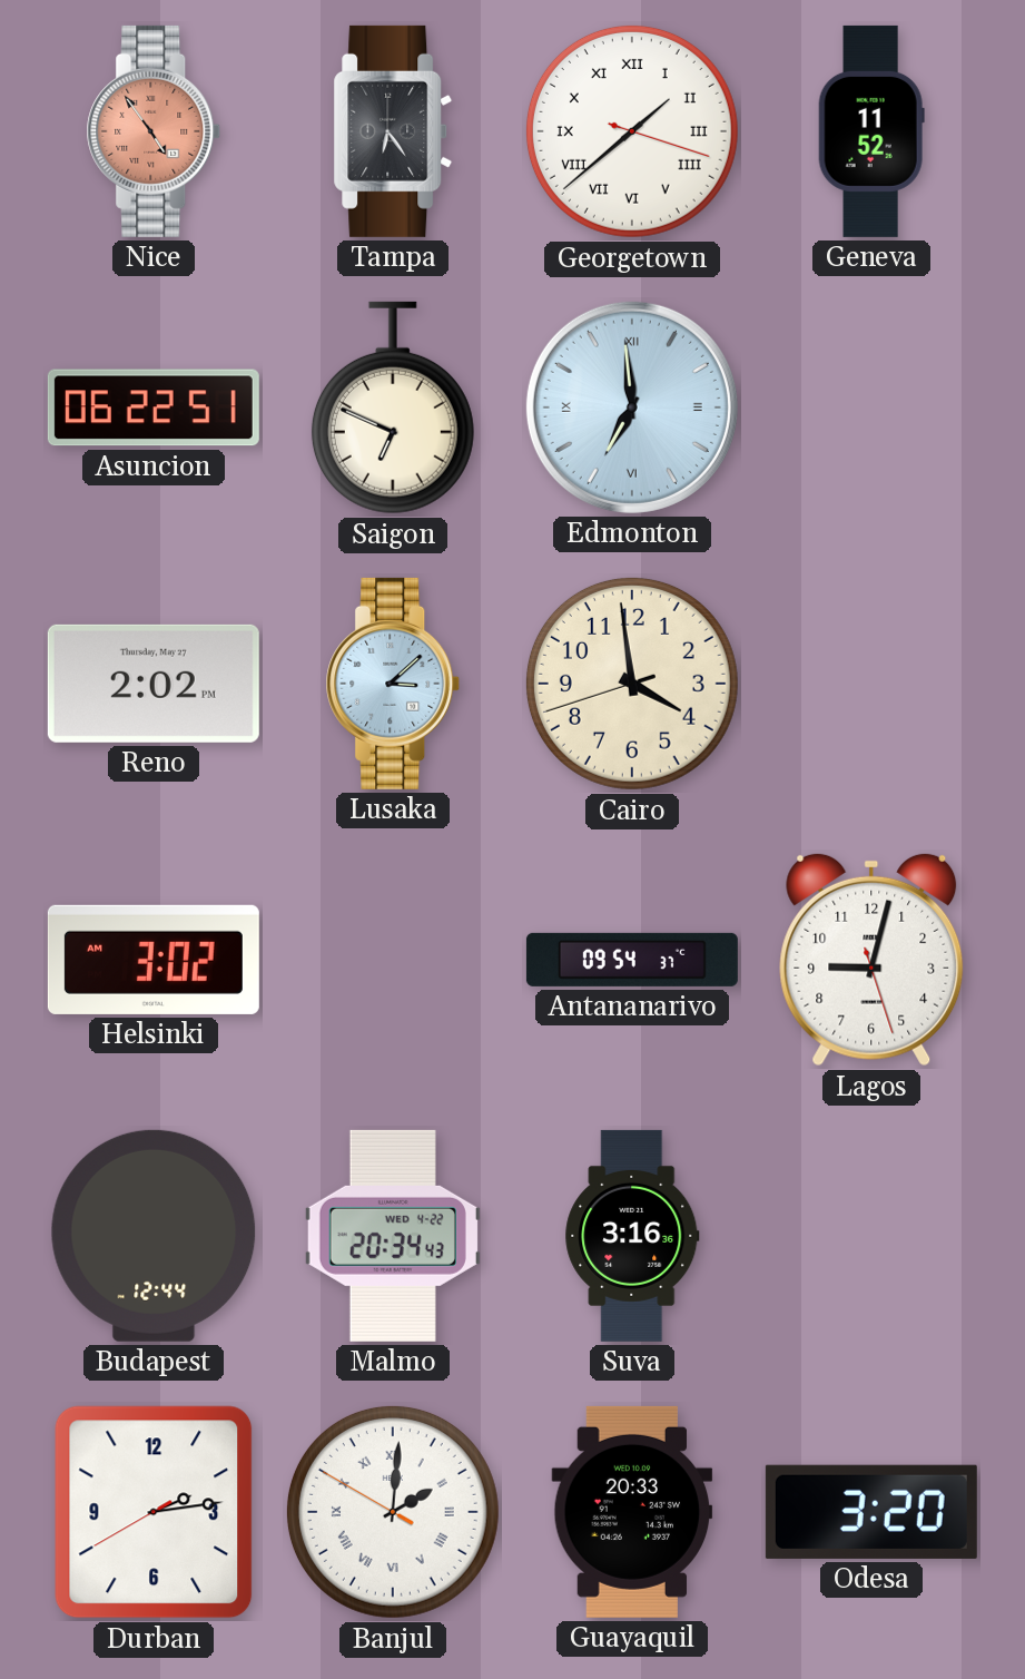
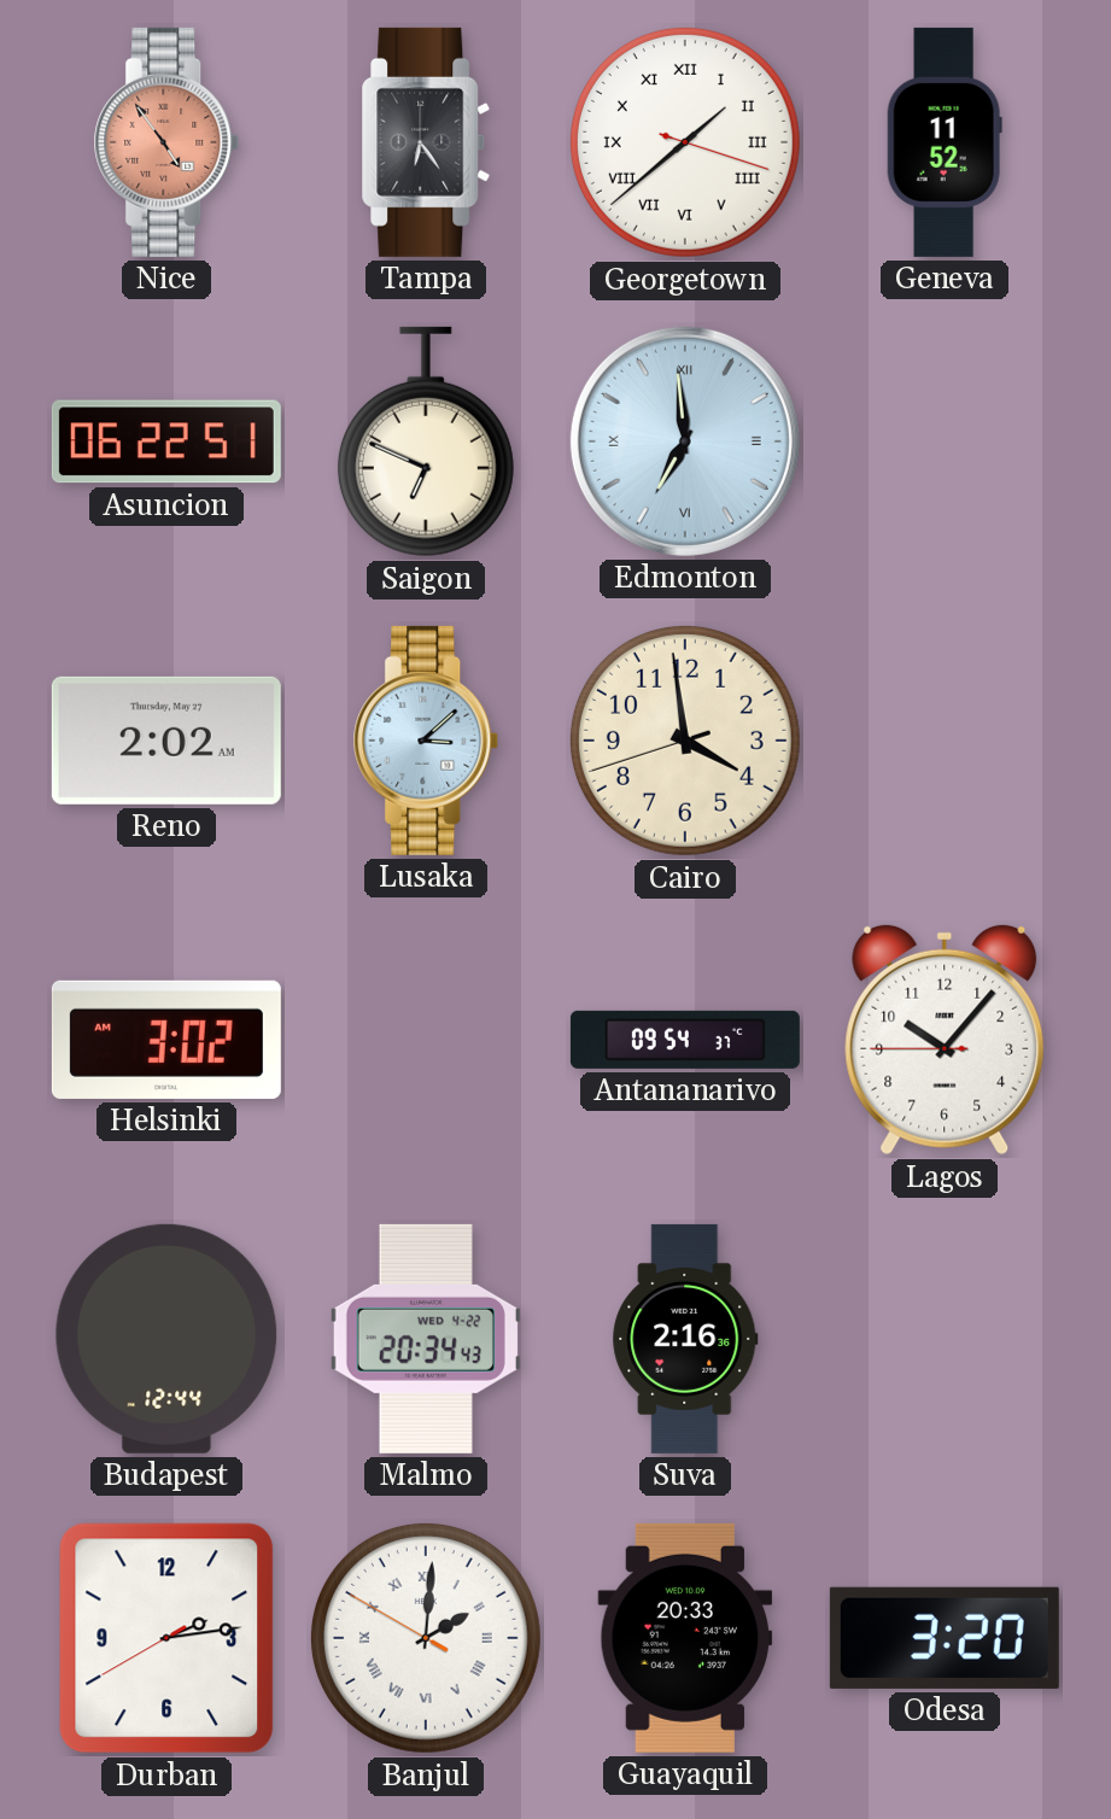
Reno: 2:02 PM -> 2:02 AM (166, 741)
Lagos: 9:02 -> 10:06 (945, 1040)
Suva: 3:16 -> 2:16 (685, 1339)
